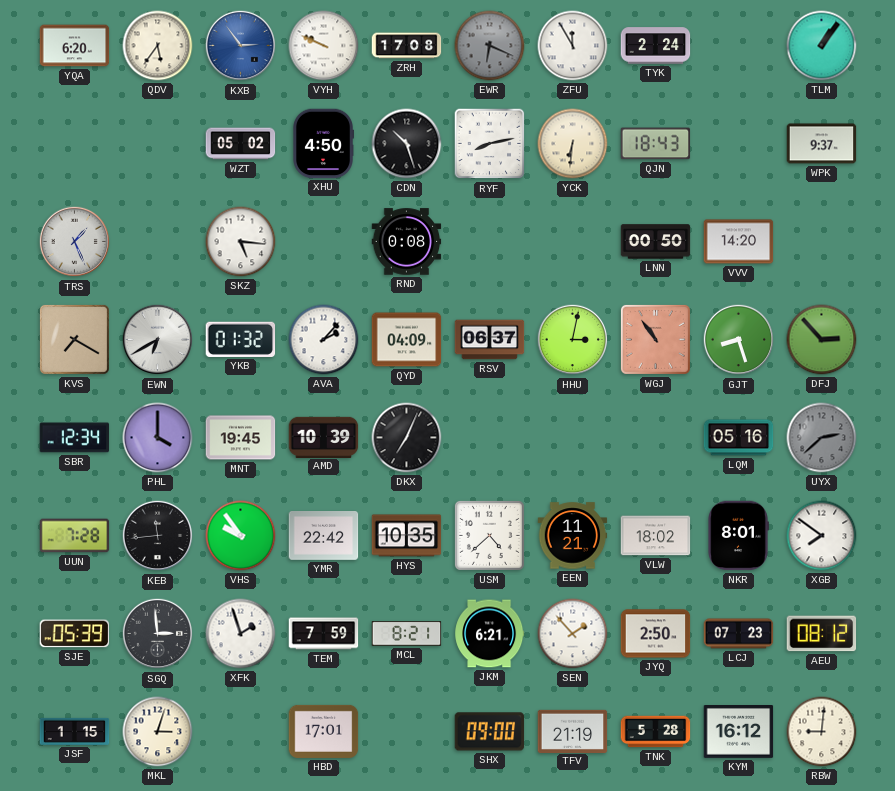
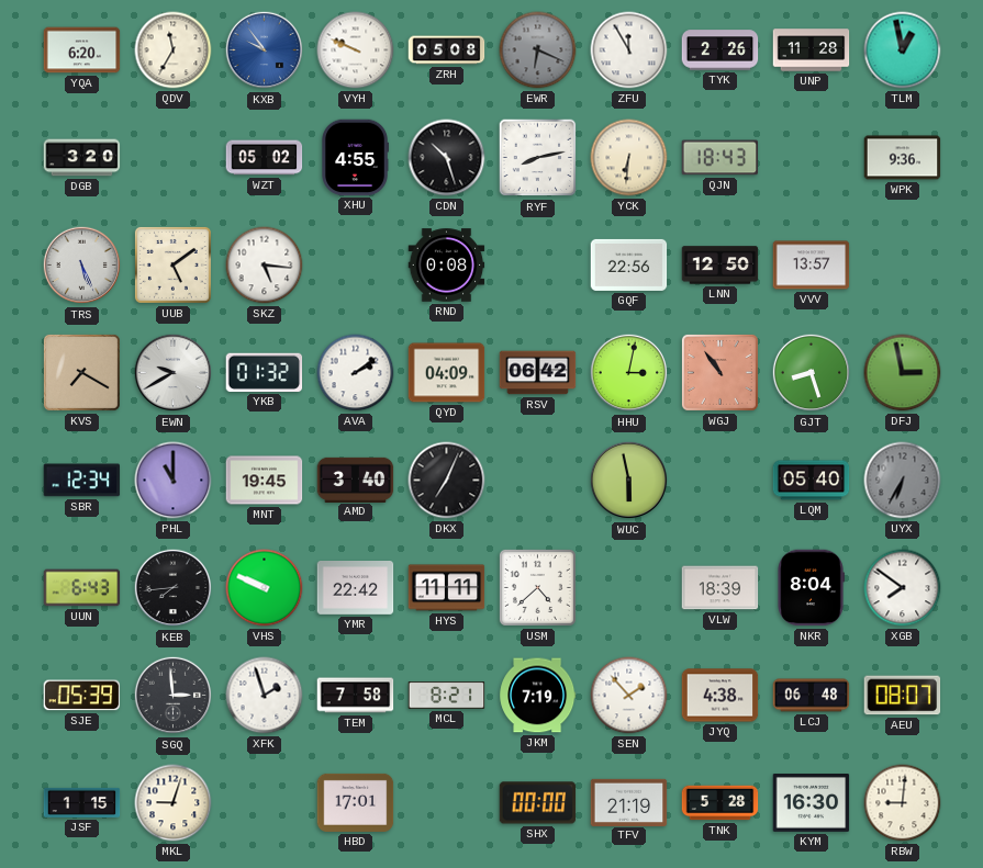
QDV: 5:36 -> 11:35 (174, 50)
KXB: 2:54 -> 9:54 (265, 50)
ZRH: 17:08 -> 05:08 (447, 50)
TYK: 2:24 -> 2:26 (721, 50)
UNP: none -> 11:28 (812, 50)
TLM: 1:06 -> 12:58 (903, 50)
DGB: none -> 3:20 (82, 158)
XHU: 4:50 -> 4:55 (356, 158)
WPK: 9:37 -> 9:36 (903, 158)
TRS: 1:26 -> 5:26 (82, 266)
UUB: none -> 5:09 (172, 264)
GQF: none -> 22:56 (629, 264)
LNN: 00:50 -> 12:50 (721, 266)
VVV: 14:20 -> 13:57 (812, 266)
EWN: 6:40 -> 9:40 (174, 373)
AVA: 2:07 -> 2:09 (356, 373)
RSV: 06:37 -> 06:42 (538, 373)
DFJ: 2:53 -> 2:58 (903, 373)
PHL: 4:00 -> 11:00 (174, 481)
AMD: 10:39 -> 3:40 (356, 480)
WUC: none -> 5:58 (629, 481)
LQM: 05:16 -> 05:40 (812, 481)
UYX: 2:38 -> 6:35 (903, 481)
UUN: 7:28 -> 6:43 (82, 588)
KEB: 11:44 -> 7:44 (174, 588)
VHS: 9:54 -> 9:49 (265, 588)
HYS: 10:35 -> 11:11 (447, 588)
EEN: 11:21 -> none (573, 536)
VLW: 18:02 -> 18:39 (721, 588)
NKR: 8:01 -> 8:04 (811, 588)
TEM: 7:59 -> 7:58 (356, 696)
JKM: 6:21 -> 7:19 (538, 696)
JYQ: 2:50 -> 4:38 (721, 696)
LCJ: 07:23 -> 06:48 (812, 696)
AEU: 08:12 -> 08:07 (903, 696)
MKL: 3:03 -> 9:03 (174, 803)
SHX: 09:00 -> 00:00 (538, 803)
KYM: 16:12 -> 16:30 (812, 803)
